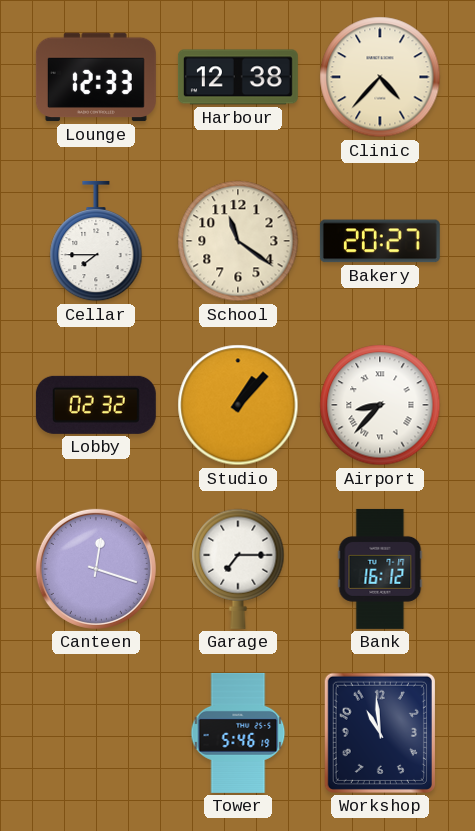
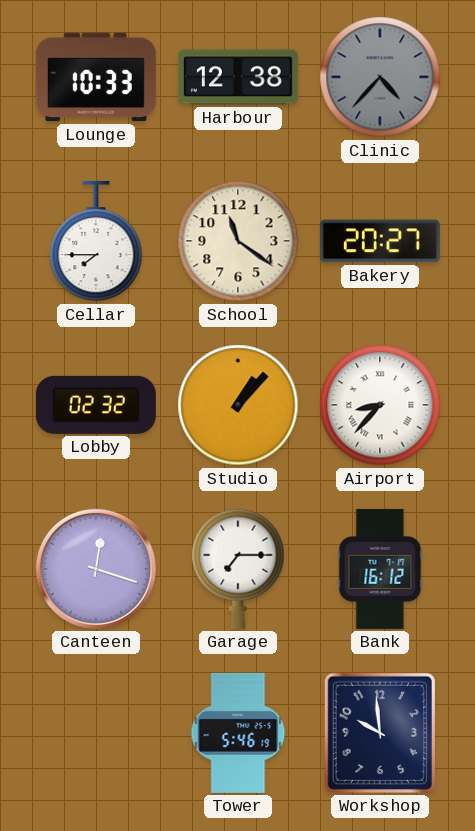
Lounge: 12:33 -> 10:33 (96, 77)
Clinic dial: cream -> grey (380, 77)
Workshop: 10:59 -> 9:59 (380, 733)
